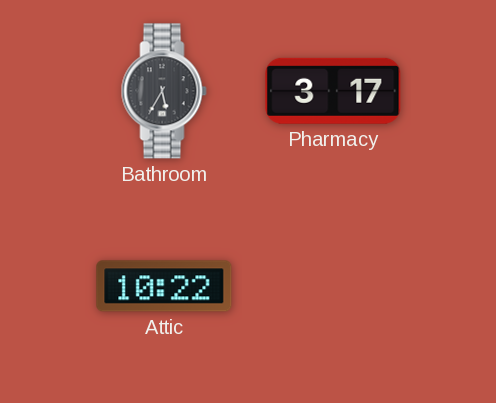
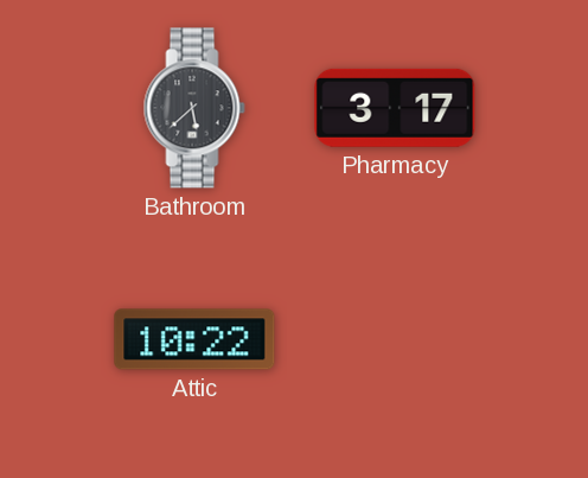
Bathroom: 5:35 -> 5:38 (194, 108)
